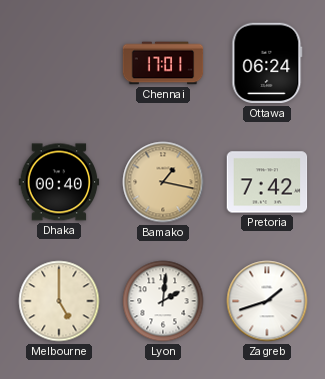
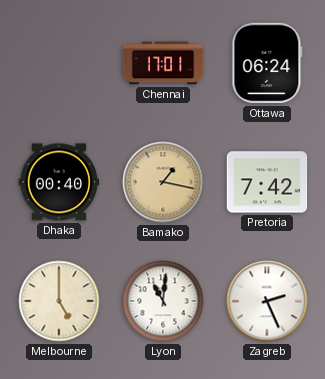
Lyon: 2:01 -> 11:01 (163, 301)
Zagreb: 1:42 -> 2:26 (267, 301)
